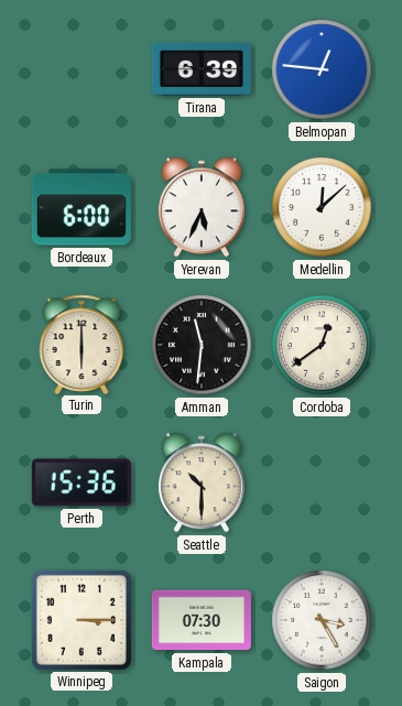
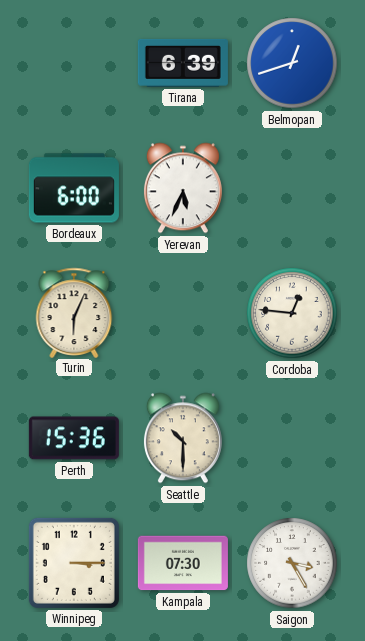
Belmopan: 12:46 -> 12:42 (292, 63)
Medellin: 12:08 -> none (322, 207)
Turin: 6:00 -> 6:04 (74, 312)
Amman: 11:31 -> none (202, 345)
Cordoba: 12:39 -> 12:46 (292, 313)
